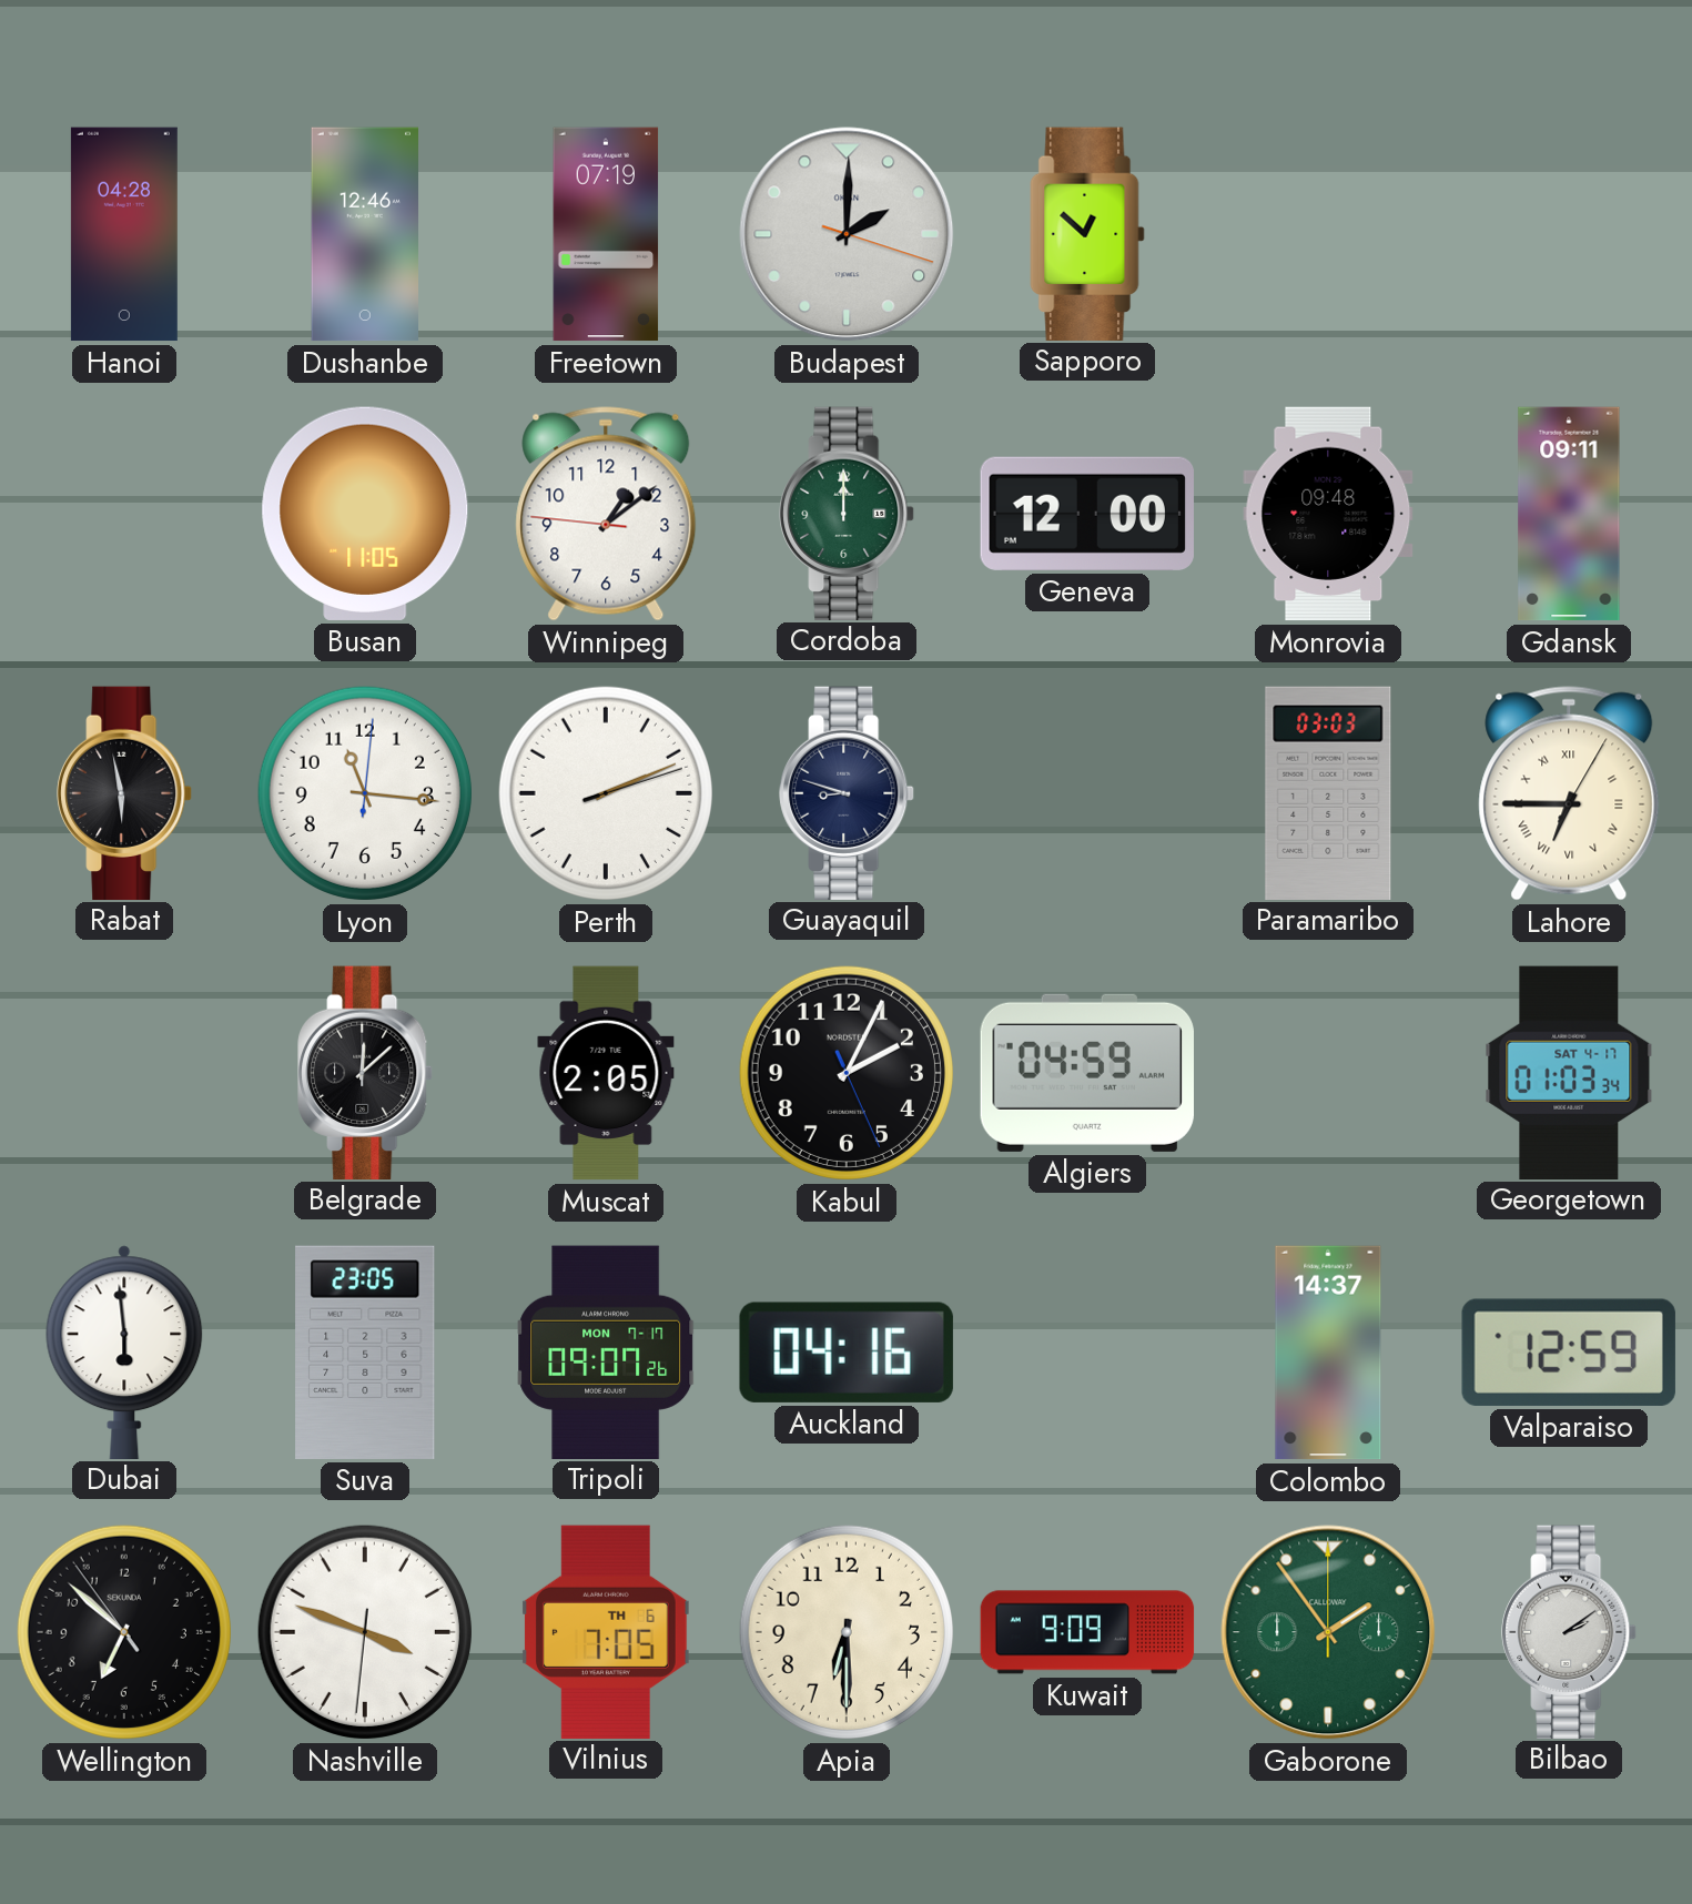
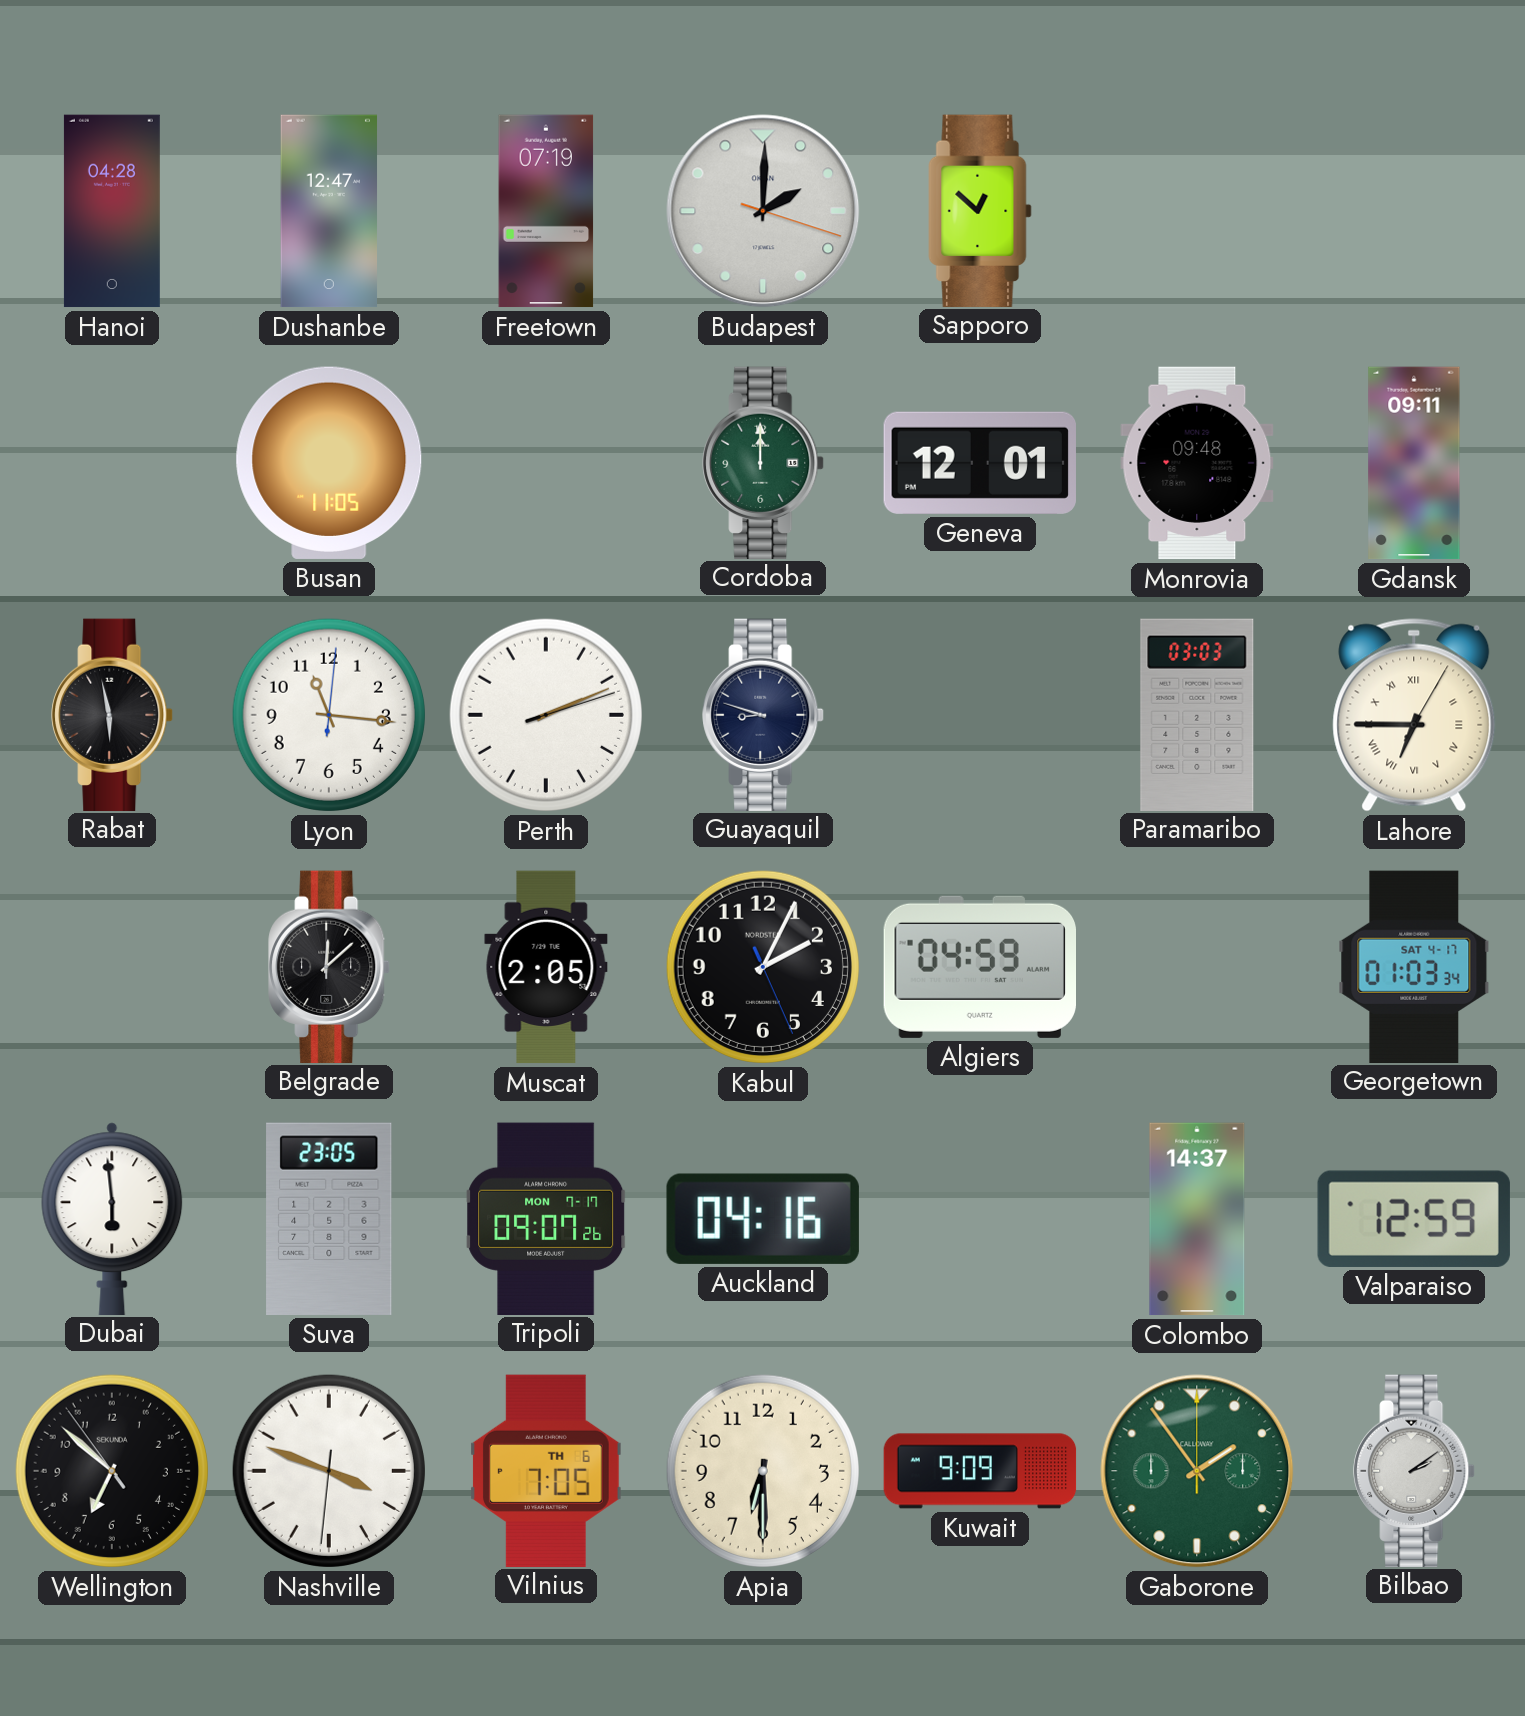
Dushanbe: 12:46 -> 12:47 (329, 211)
Winnipeg: 1:08 -> none (606, 514)
Geneva: 12:00 -> 12:01 (980, 463)
